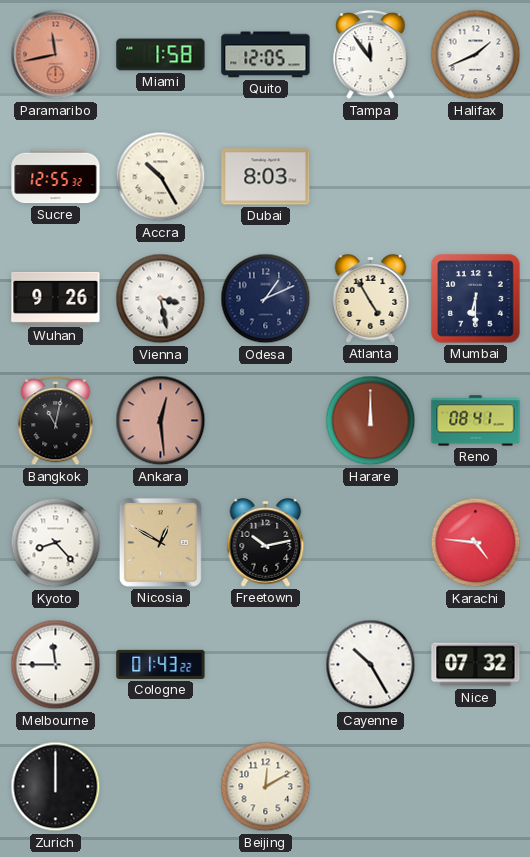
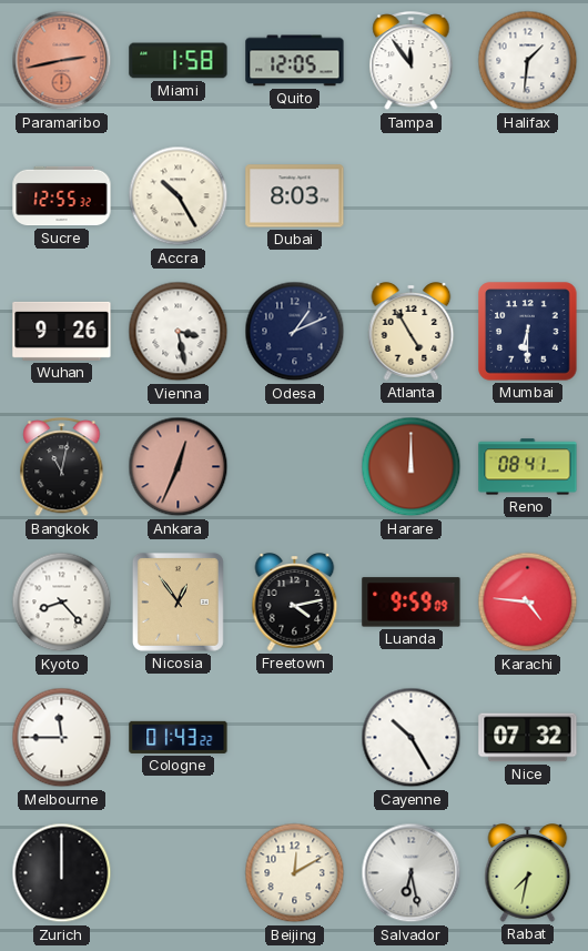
Paramaribo: 11:43 -> 2:43 (62, 61)
Halifax: 1:41 -> 1:31 (528, 61)
Ankara: 12:29 -> 12:34 (179, 467)
Nicosia: 12:50 -> 12:54 (178, 601)
Freetown: 10:13 -> 4:13 (295, 603)
Luanda: none -> 9:59 (412, 603)
Salvador: none -> 6:28 (412, 873)
Rabat: none -> 7:32 (528, 873)
